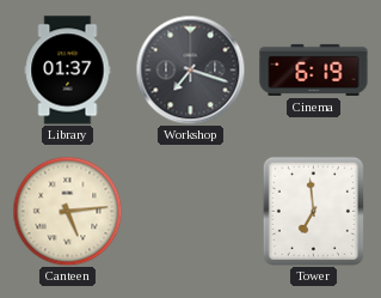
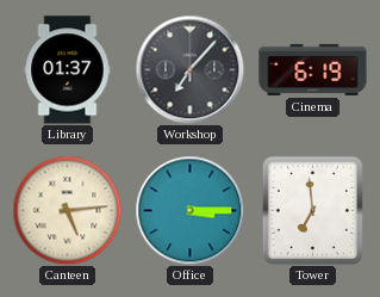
Workshop: 7:18 -> 7:07 (189, 69)
Office: none -> 3:15 (189, 210)
